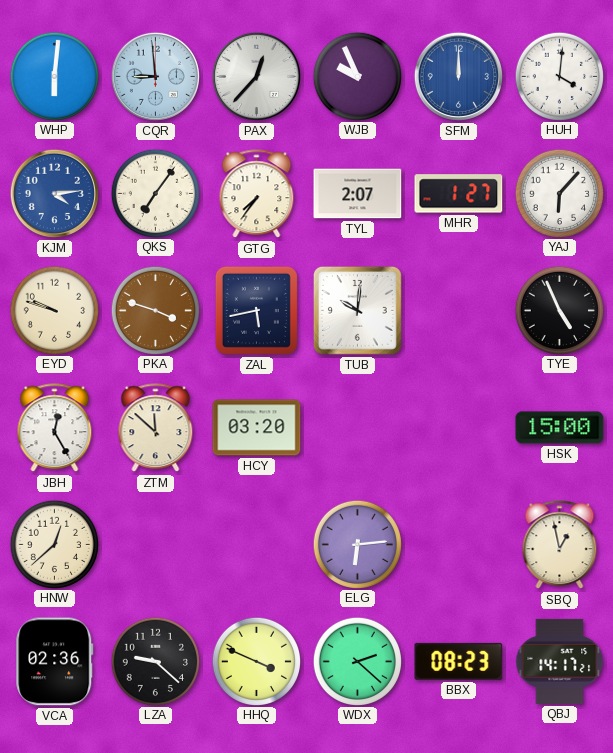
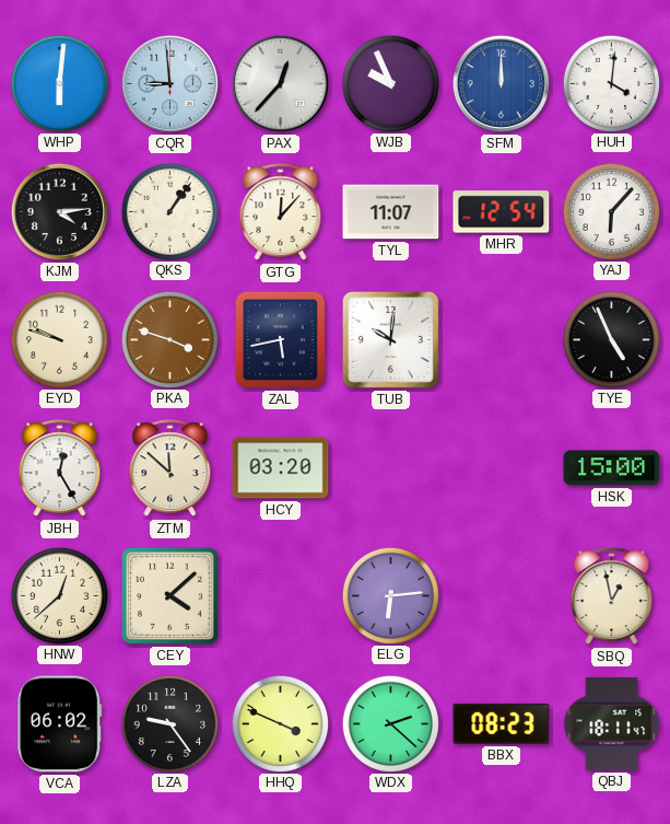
KJM dial: blue -> black (59, 211)
QKS: 7:06 -> 1:06 (169, 211)
GTG: 7:36 -> 12:07 (281, 212)
TYL: 2:07 -> 11:07 (391, 212)
MHR: 1:27 -> 12:54 (502, 212)
CEY: none -> 4:08 (169, 595)
VCA: 02:36 -> 06:02 (60, 724)
LZA: 9:22 -> 9:24 (169, 723)
QBJ: 14:17 -> 18:11 (612, 723)
